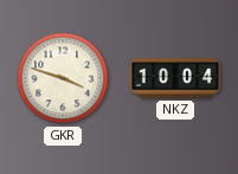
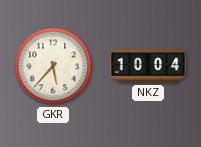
GKR: 3:48 -> 5:37 (53, 66)
